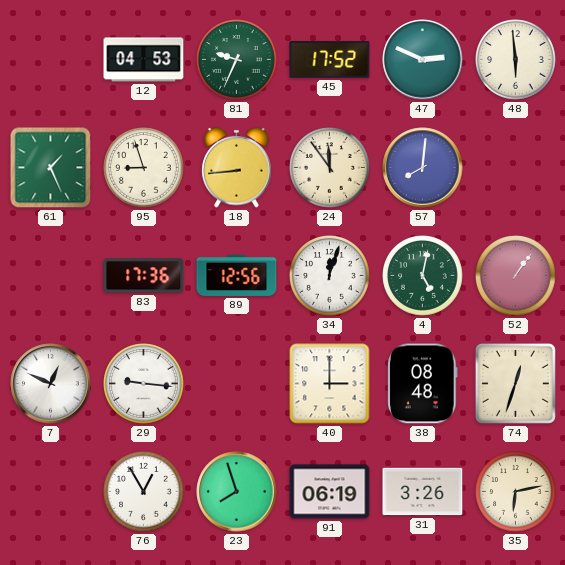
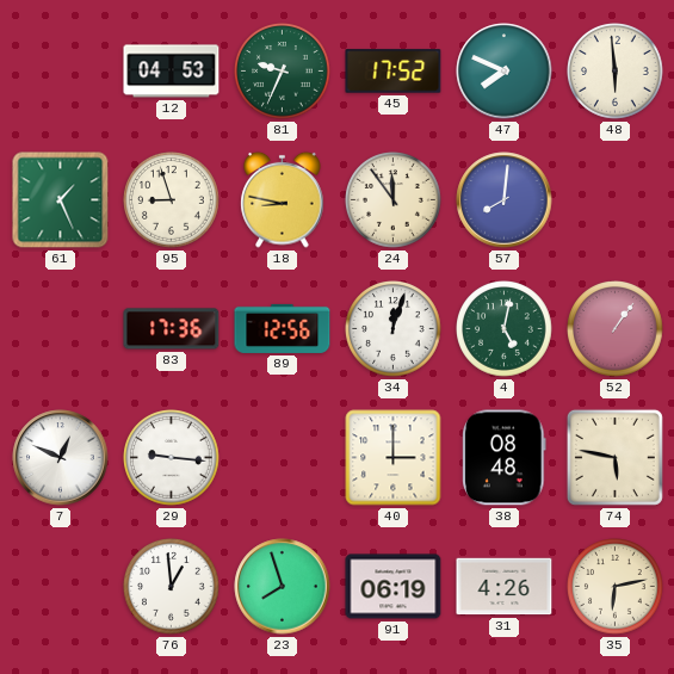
47: 2:49 -> 7:49 (505, 72)
18: 8:44 -> 8:47 (283, 199)
74: 12:33 -> 5:47 (614, 457)
76: 12:55 -> 12:59 (172, 587)
31: 3:26 -> 4:26 (505, 587)
